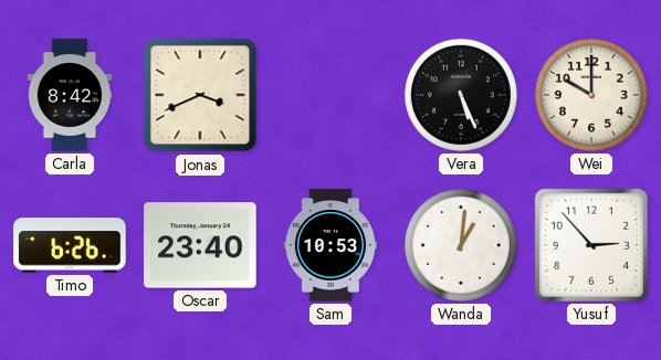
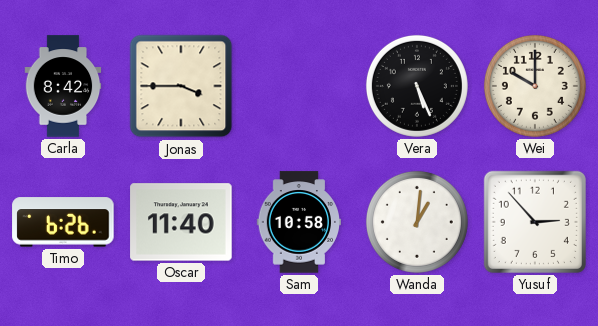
Jonas: 3:41 -> 3:45 (181, 86)
Oscar: 23:40 -> 11:40 (181, 222)
Sam: 10:53 -> 10:58 (298, 222)
